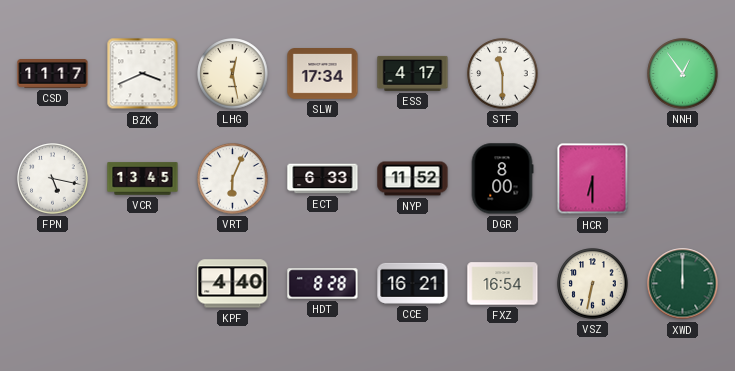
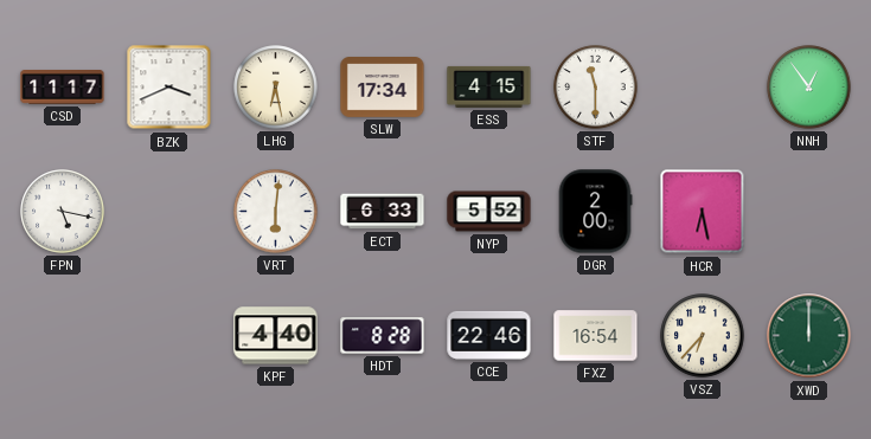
LHG: 12:28 -> 6:28 (276, 88)
ESS: 4:17 -> 4:15 (489, 86)
VCR: 13:45 -> none (143, 179)
VRT: 6:04 -> 6:01 (276, 212)
NYP: 11:52 -> 5:52 (489, 212)
DGR: 8:00 -> 2:00 (595, 212)
HCR: 6:30 -> 6:28 (703, 212)
CCE: 16:21 -> 22:46 (489, 335)
VSZ: 6:32 -> 6:37 (703, 336)
